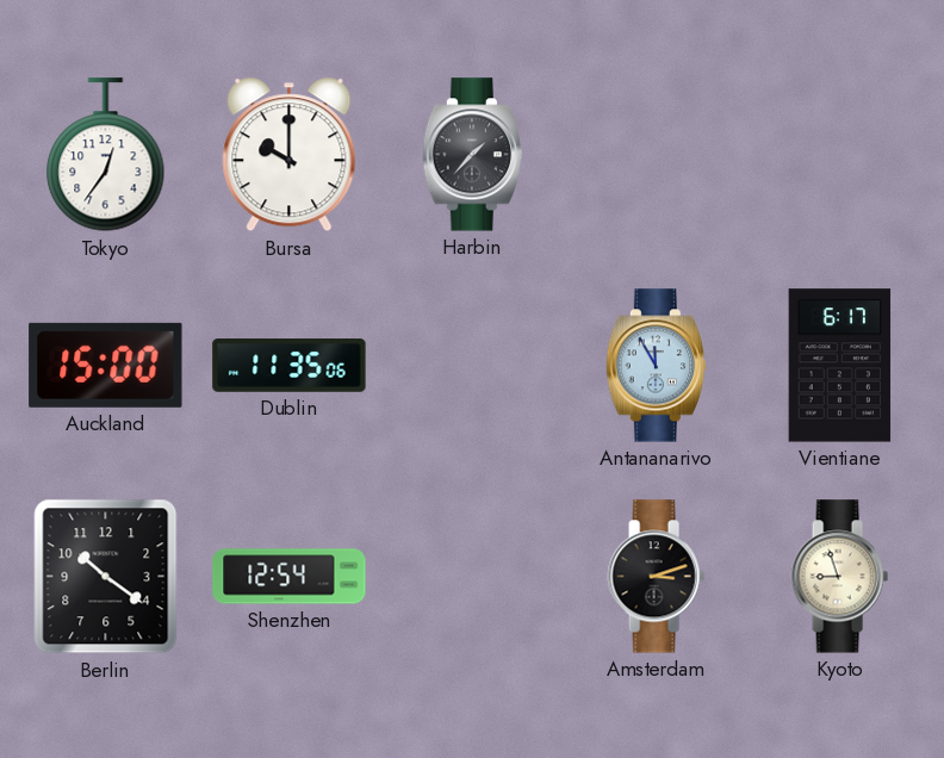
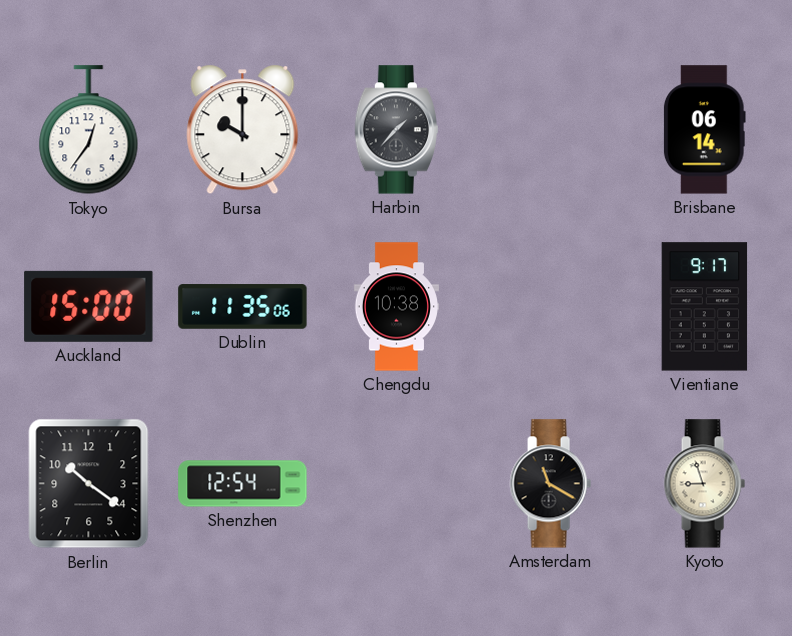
Brisbane: none -> 06:14 (704, 130)
Chengdu: none -> 10:38 (396, 307)
Antananarivo: 11:55 -> none (656, 366)
Vientiane: 6:17 -> 9:17 (705, 307)
Amsterdam: 3:12 -> 11:20 (550, 484)
